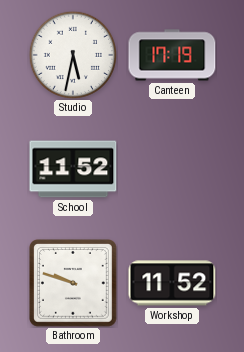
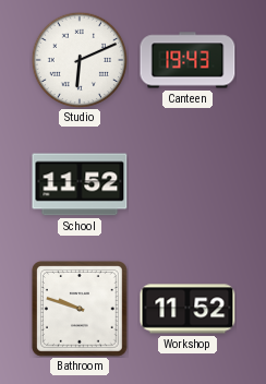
Studio: 5:32 -> 6:11 (78, 59)
Canteen: 17:19 -> 19:43 (188, 60)
